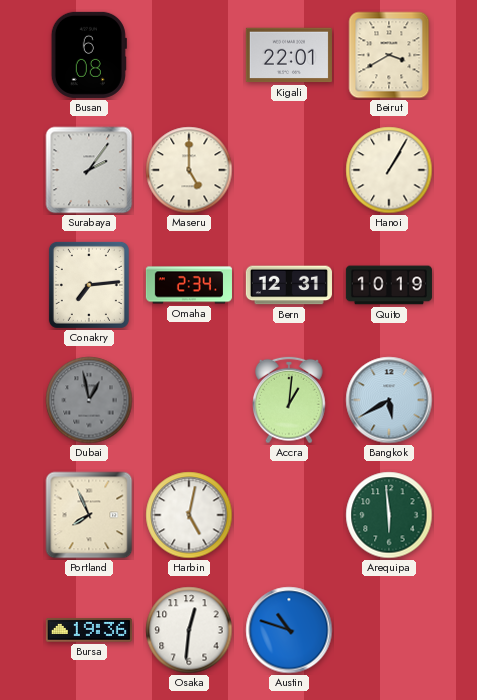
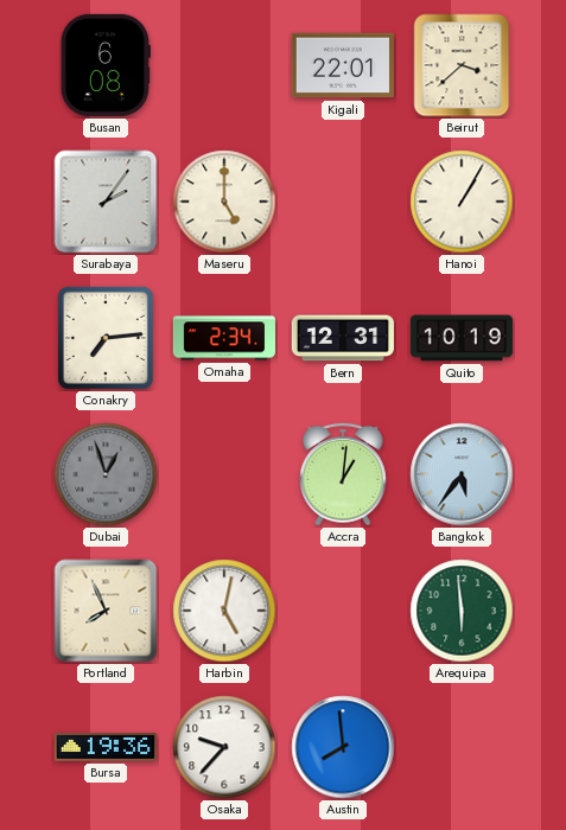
Beirut: 3:40 -> 3:38 (462, 65)
Dubai: 12:58 -> 12:57 (106, 474)
Bangkok: 5:40 -> 5:36 (462, 474)
Osaka: 12:31 -> 9:37 (224, 747)
Austin: 10:48 -> 7:59 (343, 747)
